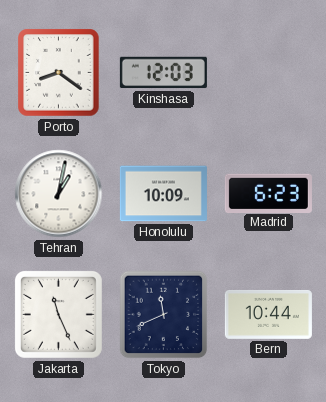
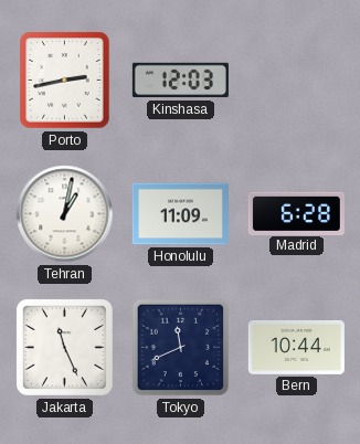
Porto: 8:21 -> 2:43 (65, 81)
Honolulu: 10:09 -> 11:09 (180, 214)
Madrid: 6:23 -> 6:28 (296, 213)
